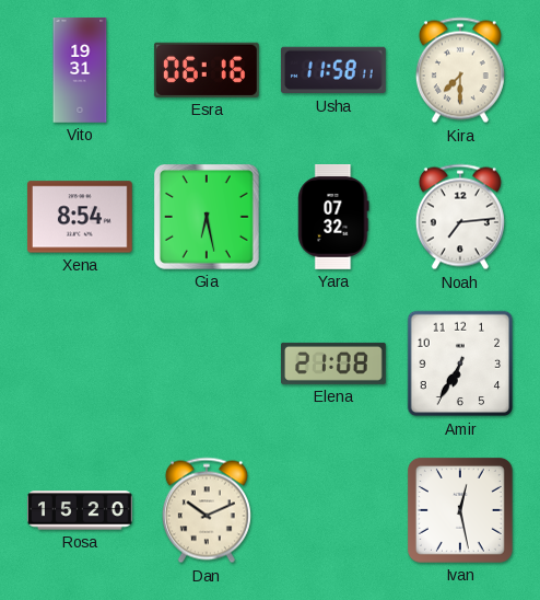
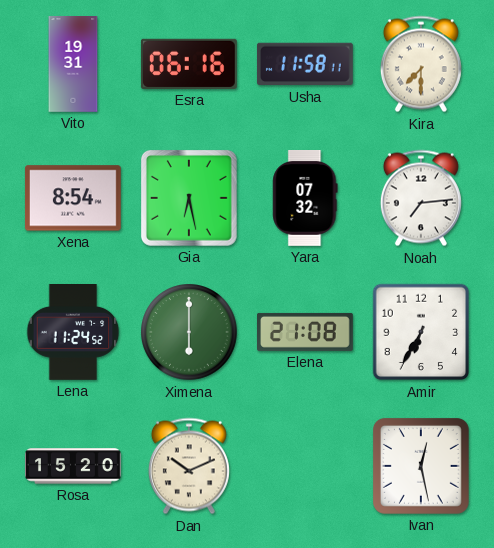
Lena: none -> 11:24 (73, 333)
Ximena: none -> 6:00 (190, 333)
